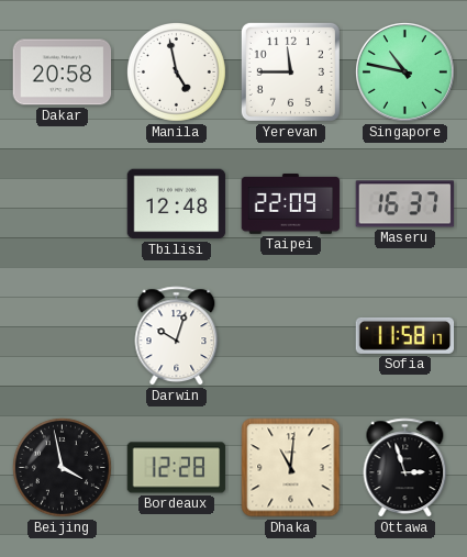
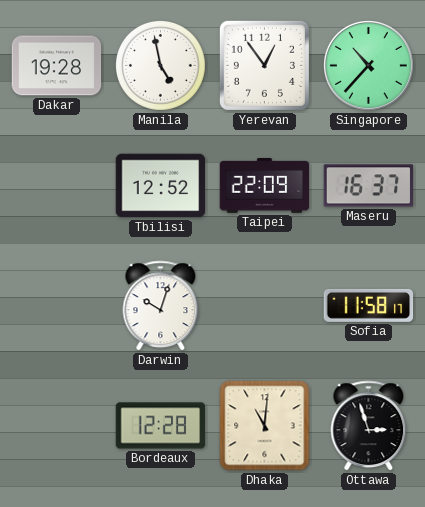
Dakar: 20:58 -> 19:28 (57, 66)
Yerevan: 11:45 -> 12:54 (264, 65)
Singapore: 10:47 -> 10:37 (368, 65)
Tbilisi: 12:48 -> 12:52 (161, 186)
Beijing: 3:58 -> none (62, 467)
